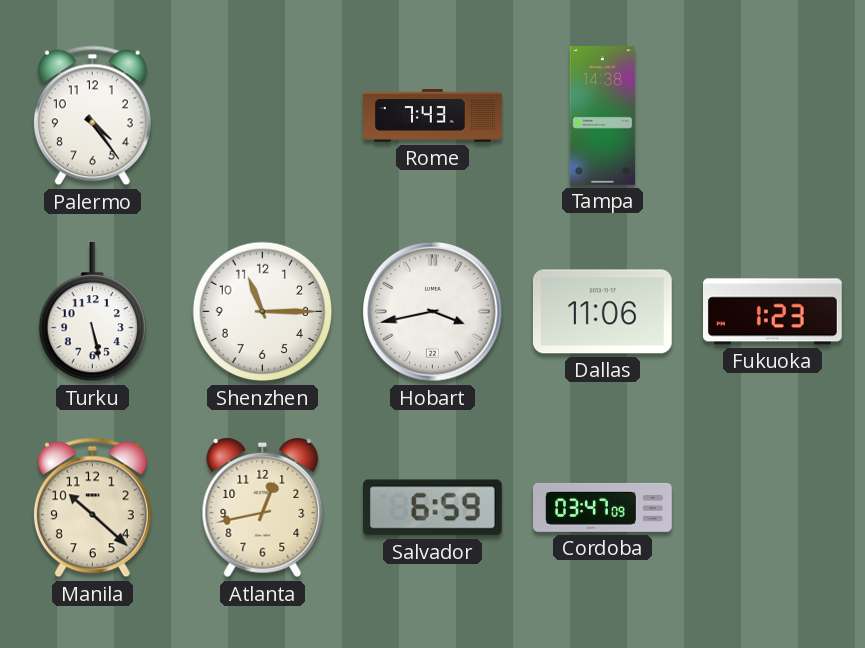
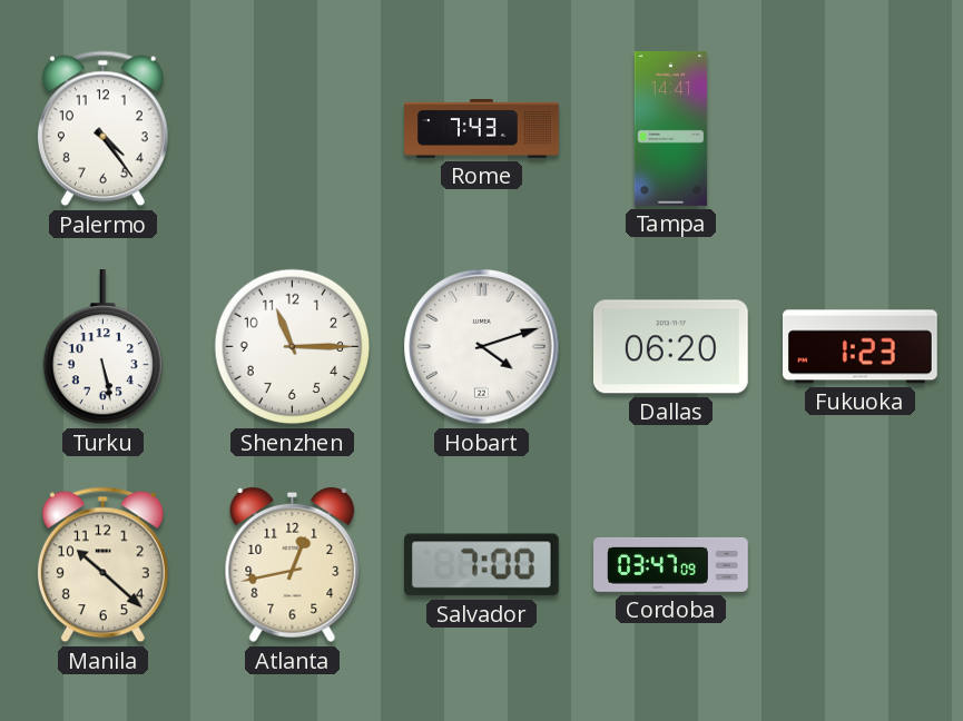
Tampa: 14:38 -> 14:41 (671, 129)
Hobart: 3:43 -> 4:12 (482, 347)
Dallas: 11:06 -> 06:20 (670, 347)
Salvador: 6:59 -> 7:00 (481, 565)
